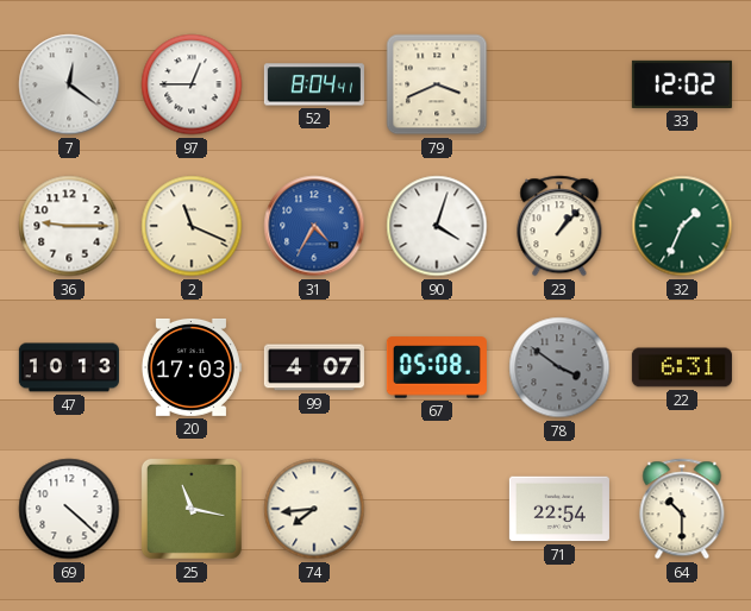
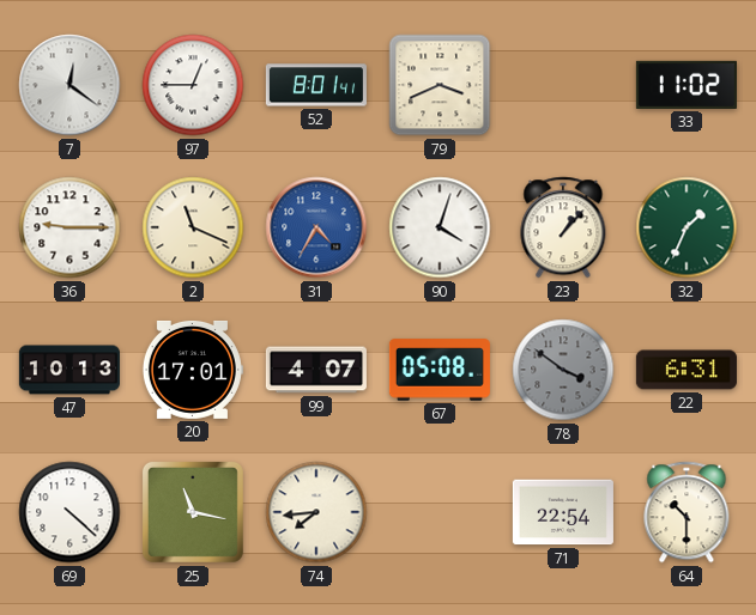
52: 8:04 -> 8:01 (316, 85)
33: 12:02 -> 11:02 (687, 85)
20: 17:03 -> 17:01 (192, 370)
